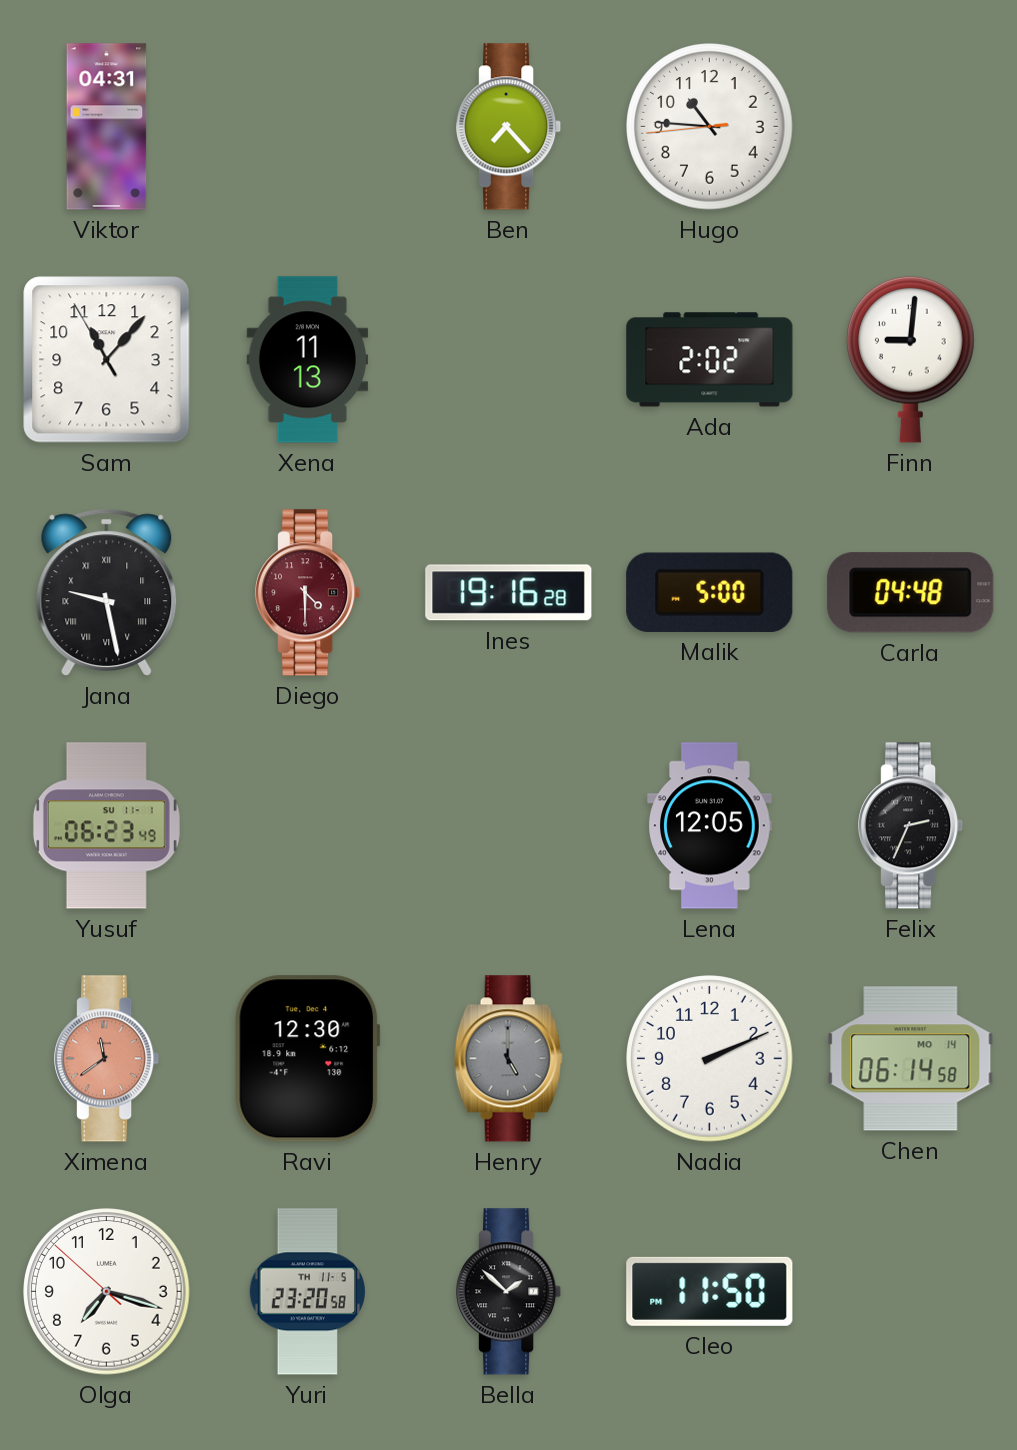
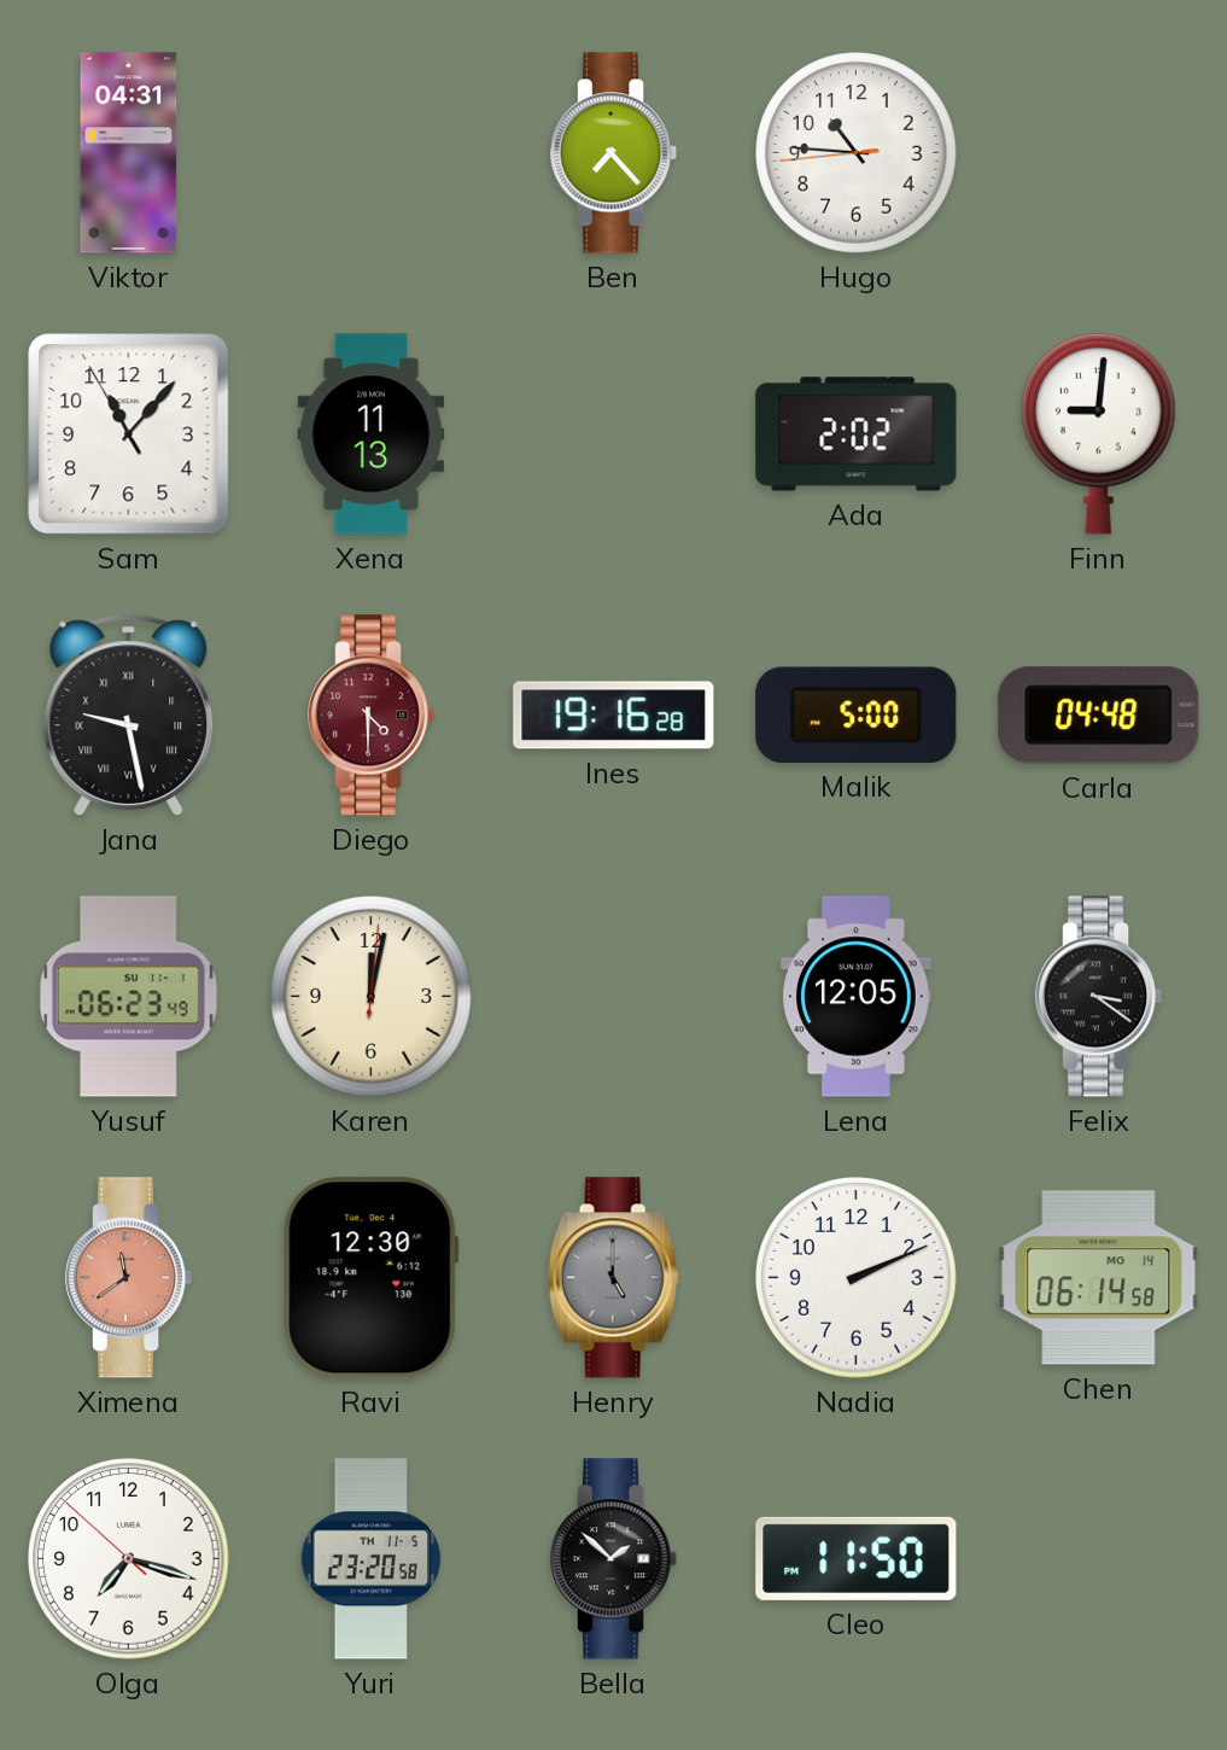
Karen: none -> 12:02 (372, 997)
Felix: 2:34 -> 3:21 (1100, 997)
